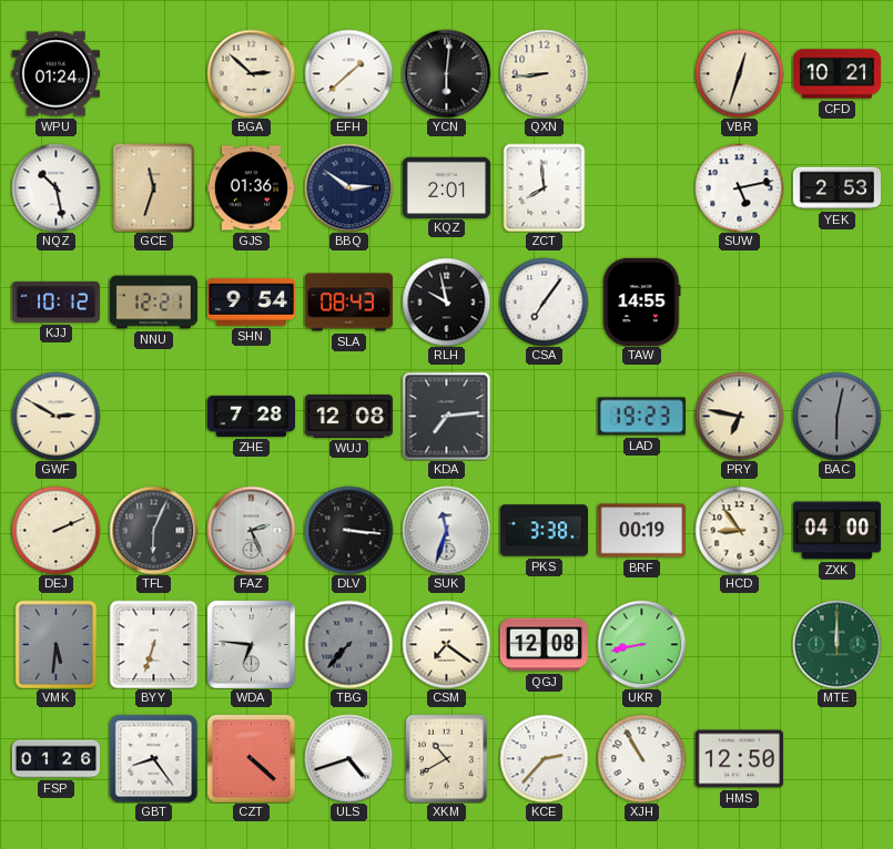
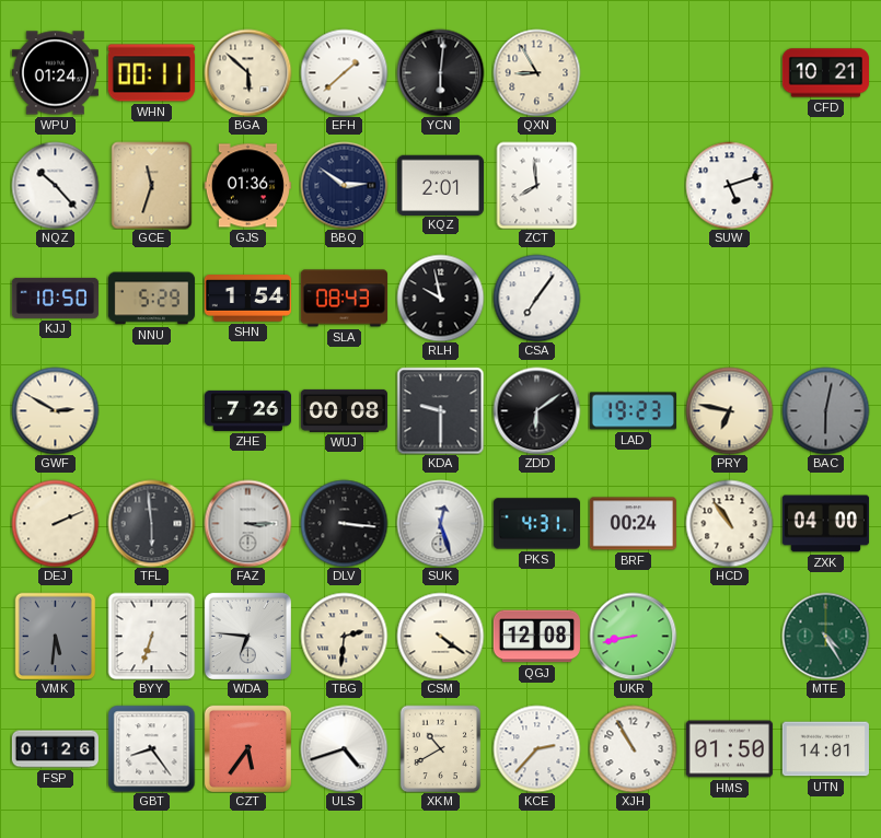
WHN: none -> 00:11 (151, 73)
BGA: 2:52 -> 5:52 (247, 72)
QXN: 8:44 -> 8:55 (536, 72)
VBR: 12:33 -> none (739, 73)
NQZ: 10:28 -> 10:23 (55, 185)
SUW: 5:13 -> 5:12 (729, 185)
YEK: 2:53 -> none (836, 188)
KJJ: 10:12 -> 10:50 (55, 298)
NNU: 12:21 -> 5:29 (151, 299)
SHN: 9:54 -> 1:54 (247, 299)
TAW: 14:55 -> none (642, 301)
ZHE: 7:28 -> 7:26 (247, 410)
WUJ: 12:08 -> 00:08 (344, 410)
KDA: 7:14 -> 9:30 (440, 410)
ZDD: none -> 6:09 (536, 410)
TFL: 6:04 -> 5:59 (151, 523)
FAZ: 2:26 -> 3:15 (247, 523)
SUK: 11:33 -> 12:27 (440, 523)
PKS: 3:38 -> 4:31 (536, 524)
BRF: 00:19 -> 00:24 (633, 524)
HCD: 8:54 -> 10:54 (729, 523)
TBG: 7:37 -> 2:31 (344, 636)
TBG dial: grey -> cream (344, 636)
CSM: 7:21 -> 4:21 (440, 636)
MTE: 12:00 -> 4:25 (825, 636)
CZT: 4:22 -> 5:36 (247, 748)
HMS: 12:50 -> 01:50 (729, 749)
UTN: none -> 14:01 (825, 749)
